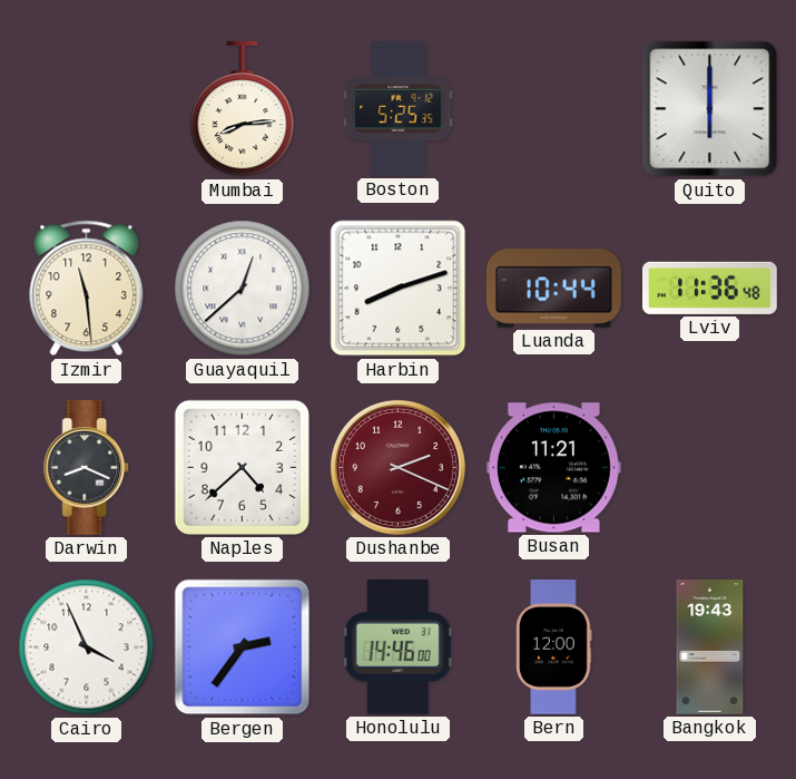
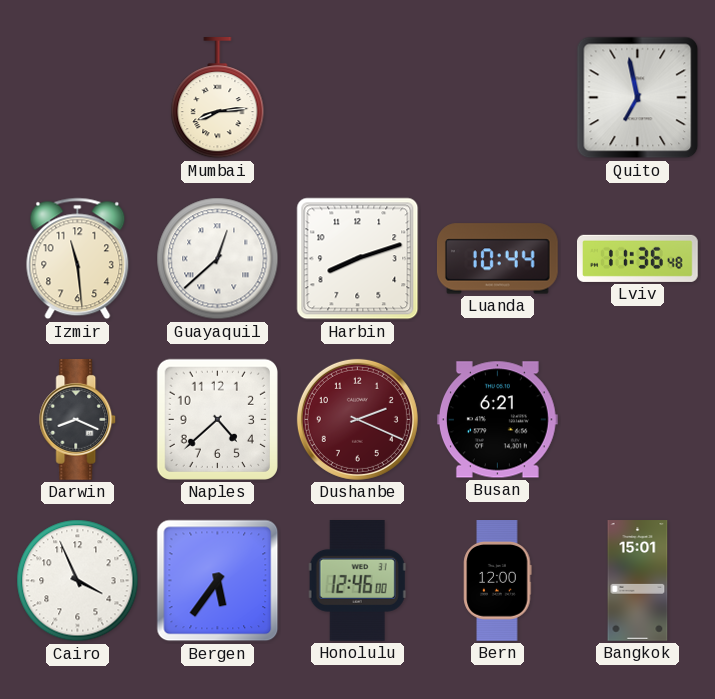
Boston: 5:25 -> none (399, 109)
Quito: 6:00 -> 6:58 (638, 98)
Busan: 11:21 -> 6:21 (497, 420)
Bergen: 2:36 -> 5:36 (218, 581)
Honolulu: 14:46 -> 12:46 (357, 581)
Bangkok: 19:43 -> 15:01 (638, 581)
